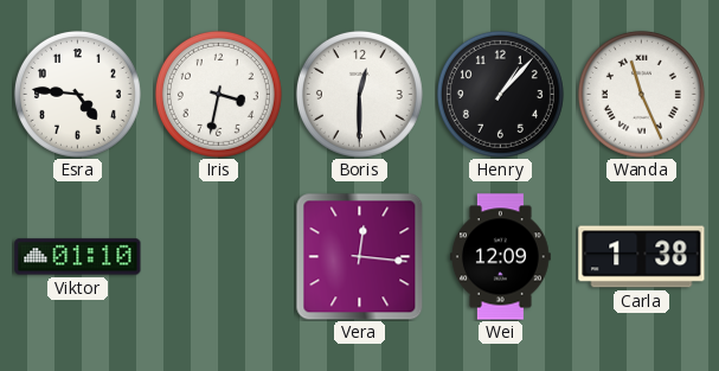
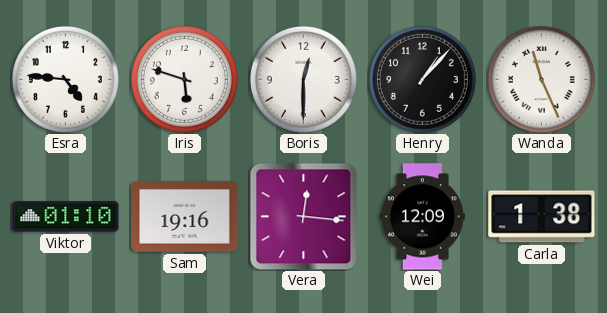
Iris: 3:32 -> 5:48 (184, 79)
Sam: none -> 19:16 (185, 217)
